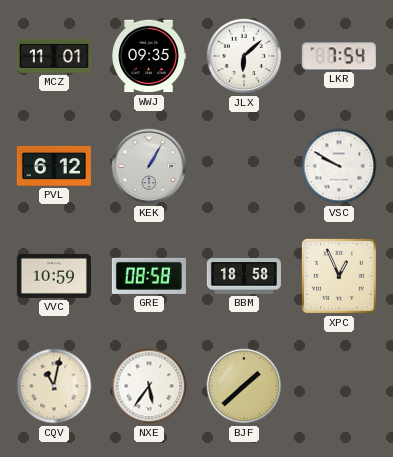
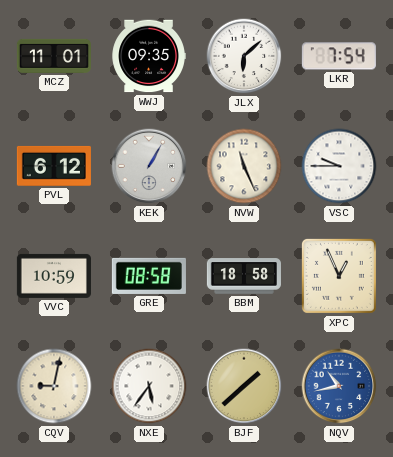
NVW: none -> 11:26 (244, 166)
VSC: 9:50 -> 9:45 (339, 166)
CQV: 11:02 -> 9:02 (54, 386)
NQV: none -> 10:43 (339, 386)
